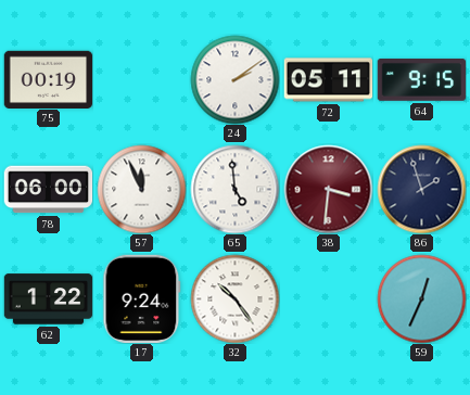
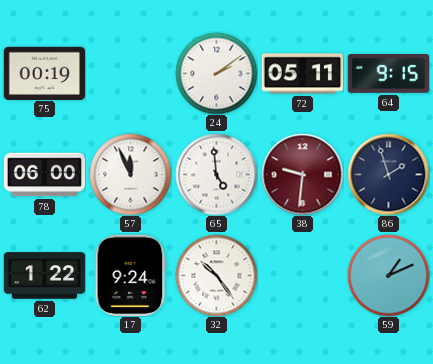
38: 3:31 -> 9:31 (302, 174)
59: 12:34 -> 1:11 (388, 275)
